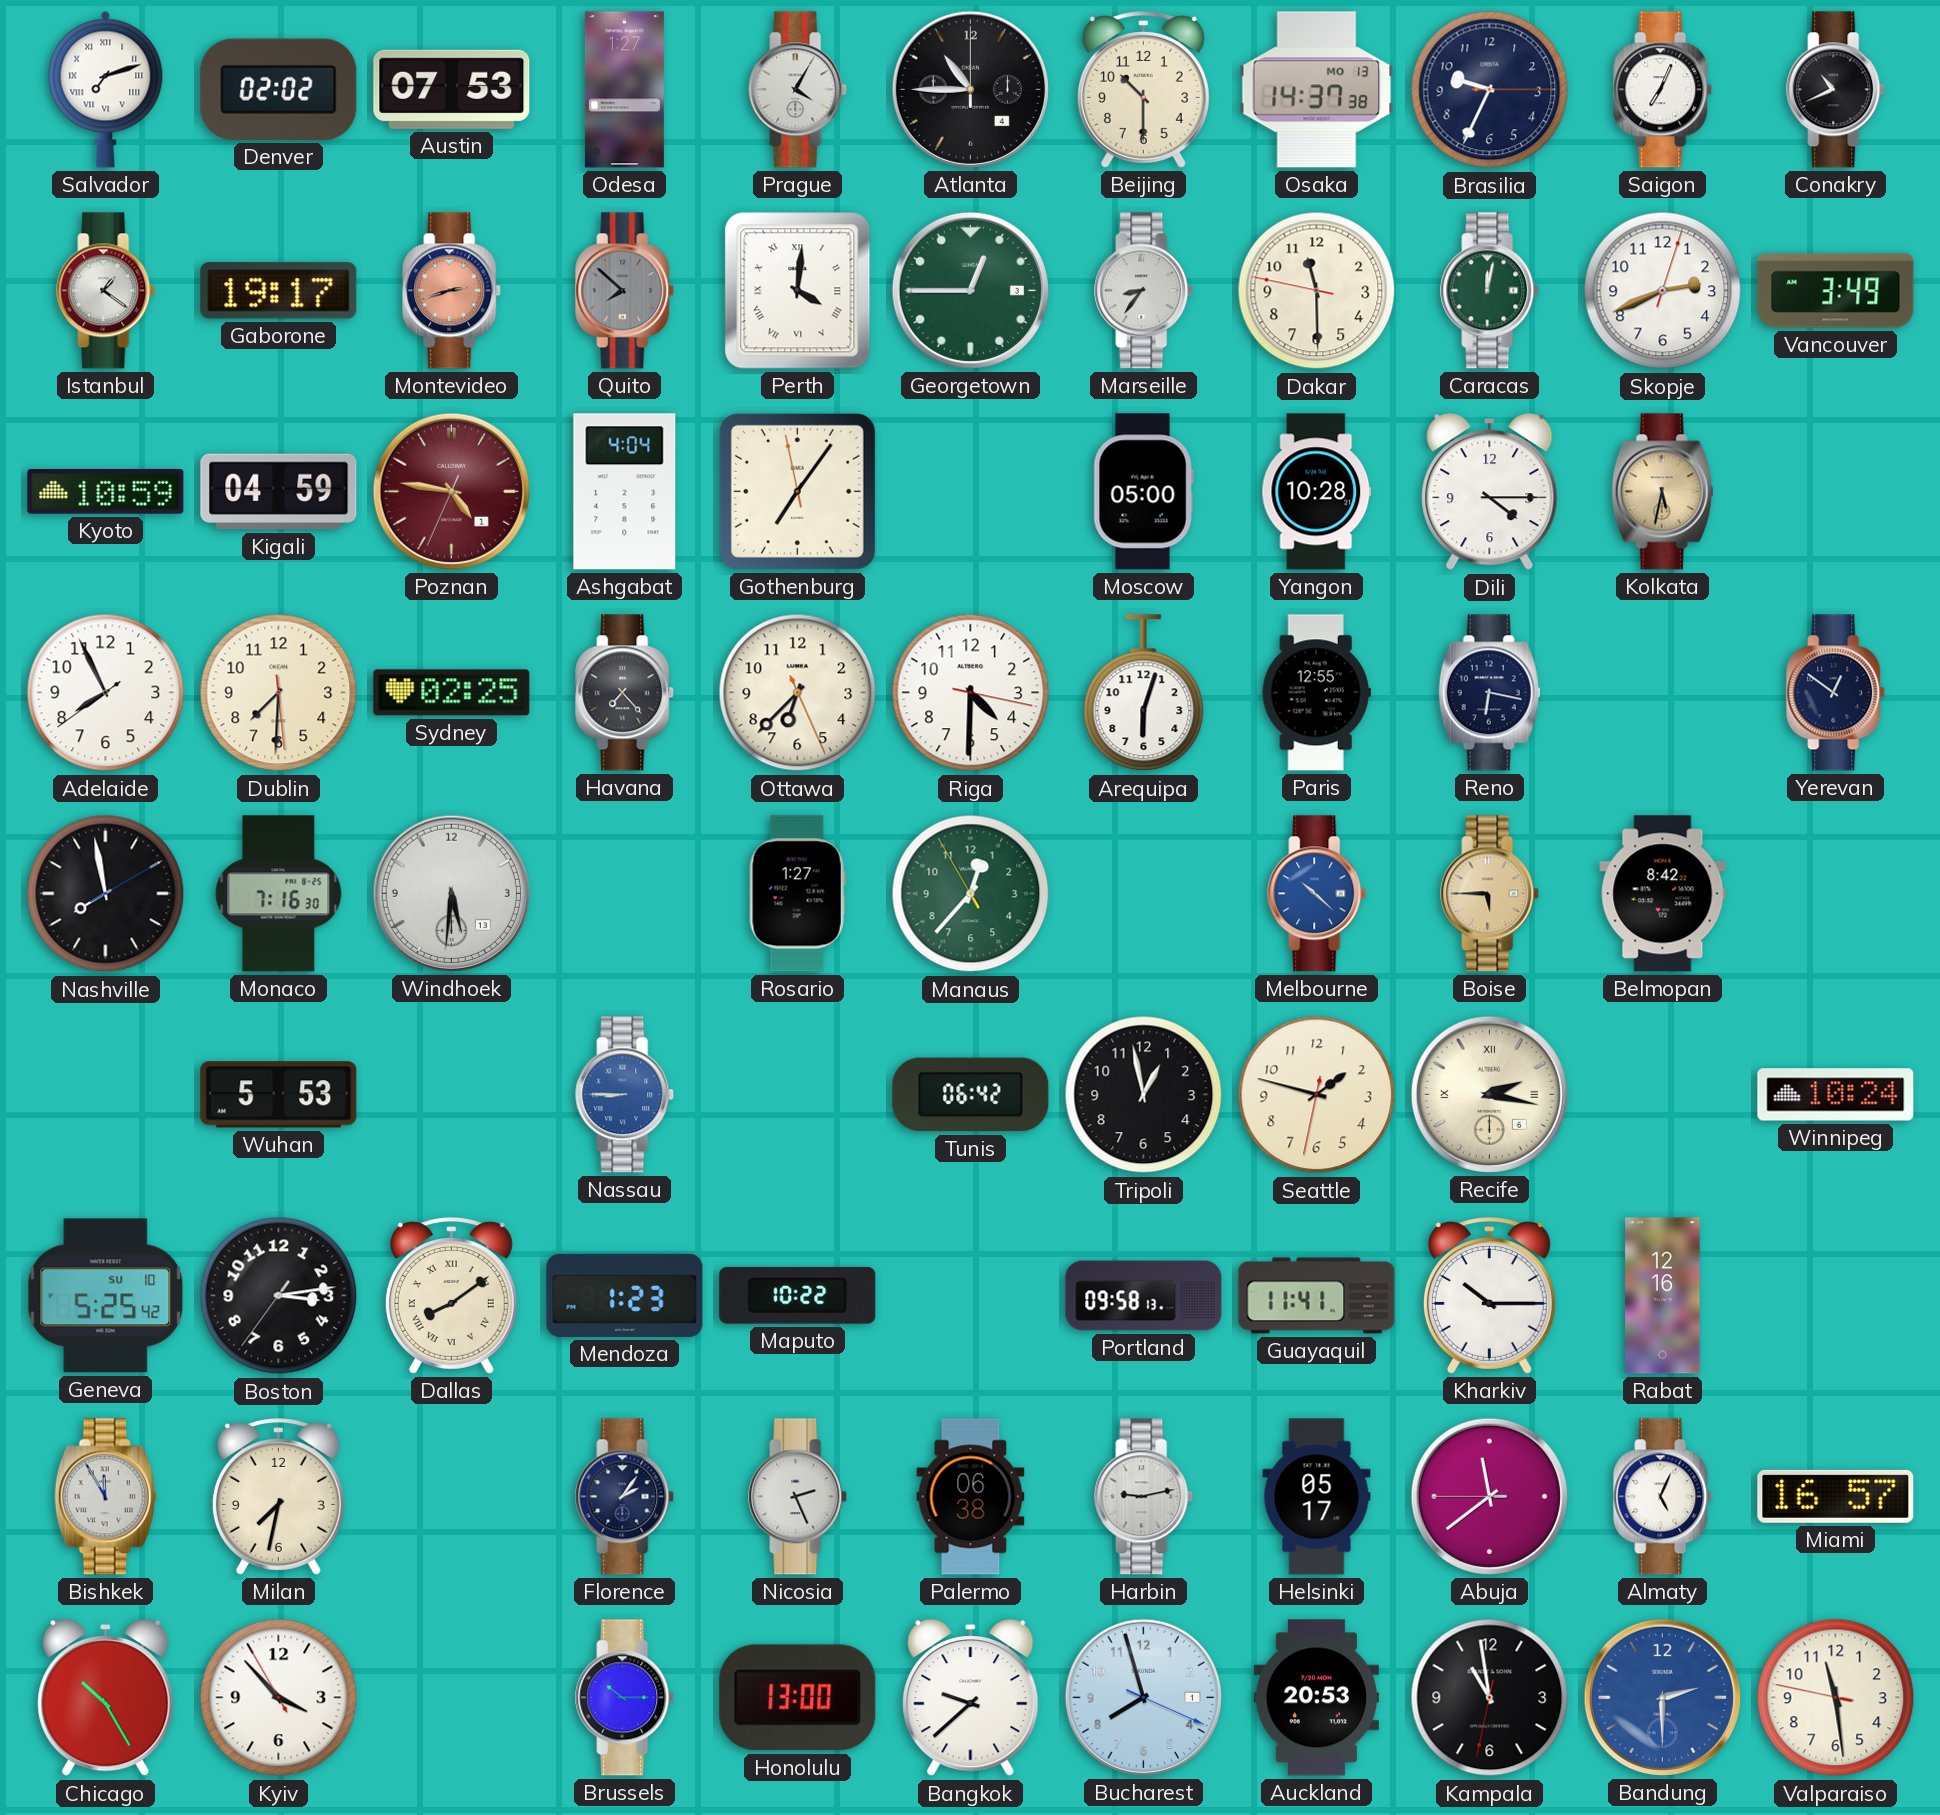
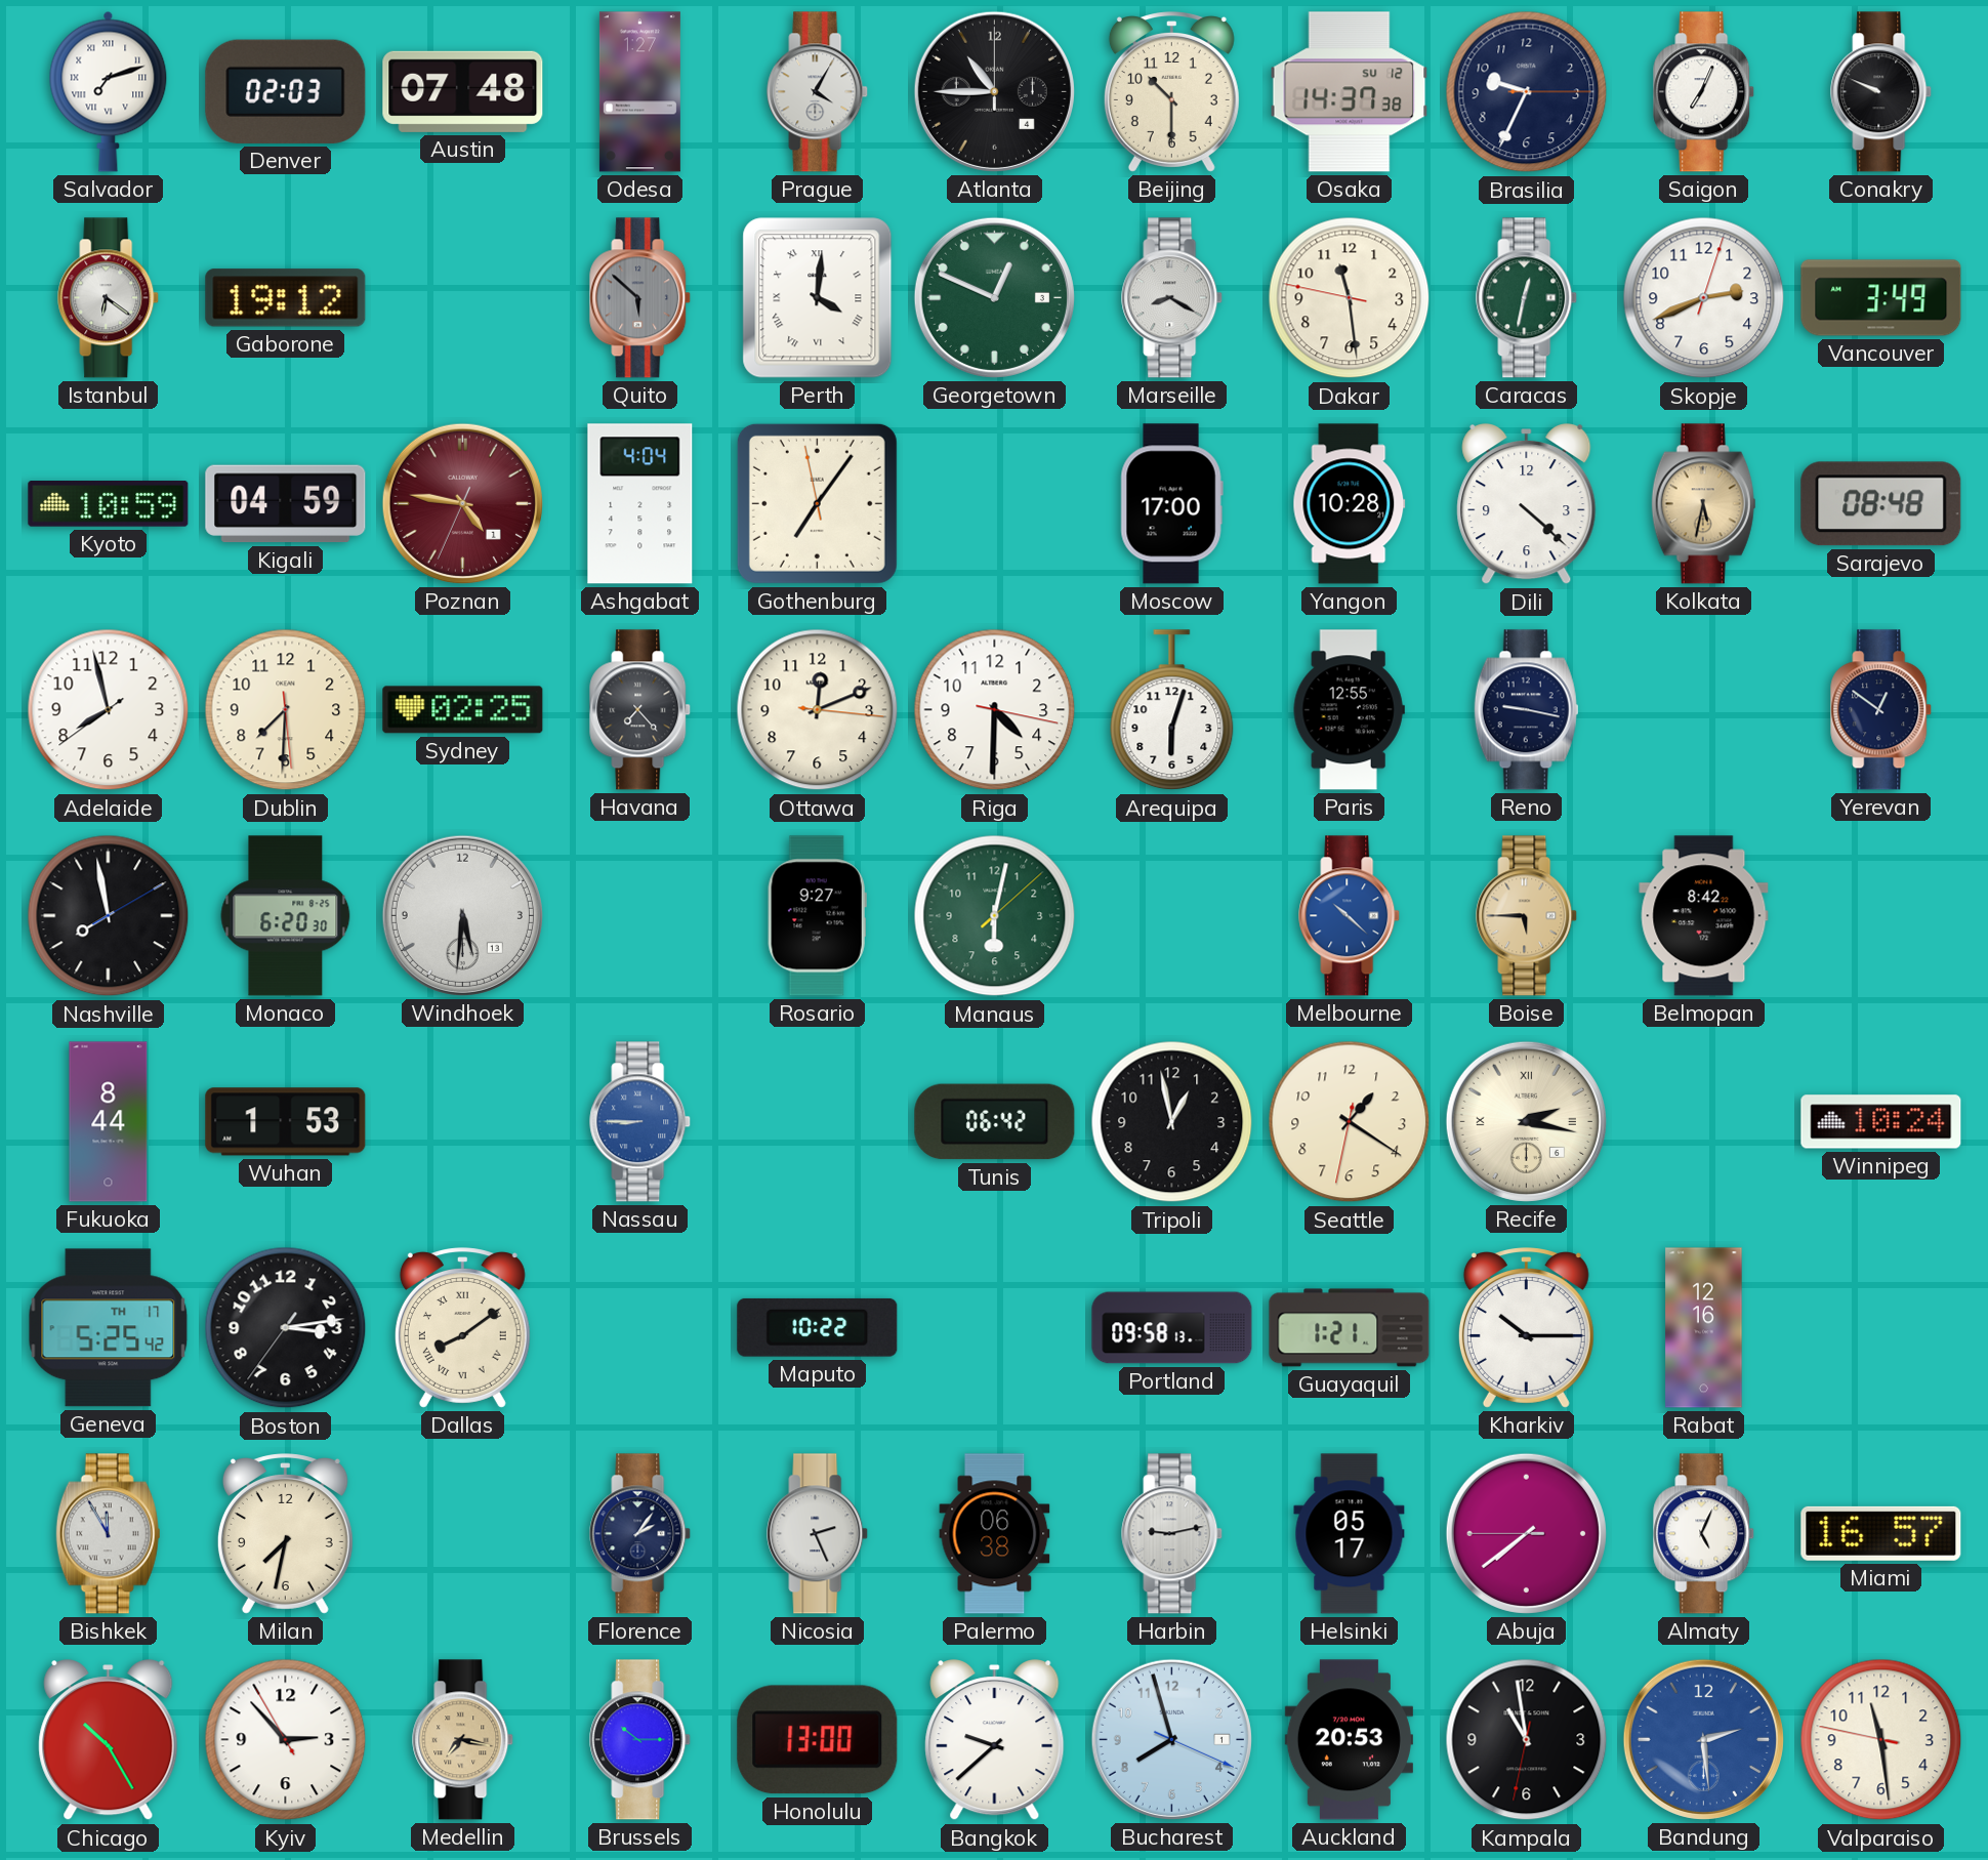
Denver: 02:02 -> 02:03 (286, 91)
Austin: 07:53 -> 07:48 (463, 91)
Osaka date: MO 13 -> SU 12 (1350, 92)
Conakry: 10:41 -> 9:49 (1881, 92)
Istanbul: 1:21 -> 6:21 (109, 298)
Gaborone: 19:17 -> 19:12 (286, 298)
Montevideo: 2:42 -> none (452, 291)
Quito: 7:52 -> 5:52 (640, 298)
Georgetown: 12:45 -> 12:49 (994, 297)
Marseille: 8:36 -> 8:20 (1172, 298)
Dakar: 11:29 -> 11:28 (1350, 298)
Caracas: 12:02 -> 12:32 (1527, 298)
Moscow: 05:00 -> 17:00 (1171, 504)
Dili: 4:15 -> 4:22 (1527, 505)
Sarajevo: none -> 08:48 (1881, 504)
Adelaide: 7:55 -> 7:57 (109, 710)
Ottawa: 6:37 -> 12:11 (818, 710)
Reno: 6:17 -> 9:17 (1527, 710)
Monaco: 7:16 -> 6:20 (286, 916)
Rosario: 1:27 -> 9:27 (817, 916)
Manaus: 12:36 -> 6:02 (995, 916)
Fukuoka: none -> 8:44 (109, 1122)
Wuhan: 5:53 -> 1:53 (286, 1122)
Seattle: 1:47 -> 1:20 (1350, 1122)
Geneva date: SU 10 -> TH 17 (109, 1328)
Mendoza: 1:23 -> none (625, 1295)
Guayaquil: 11:41 -> 1:21 (1350, 1328)
Abuja: 11:38 -> 7:38 (1526, 1533)
Kyiv: 3:52 -> 2:52 (286, 1740)
Medellin: none -> 7:17 (463, 1740)
Bandung: 2:30 -> 2:29 (1703, 1739)
